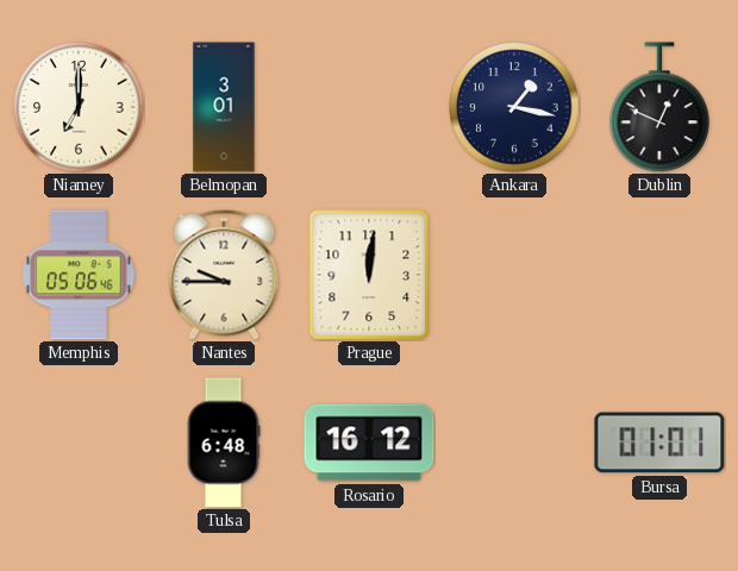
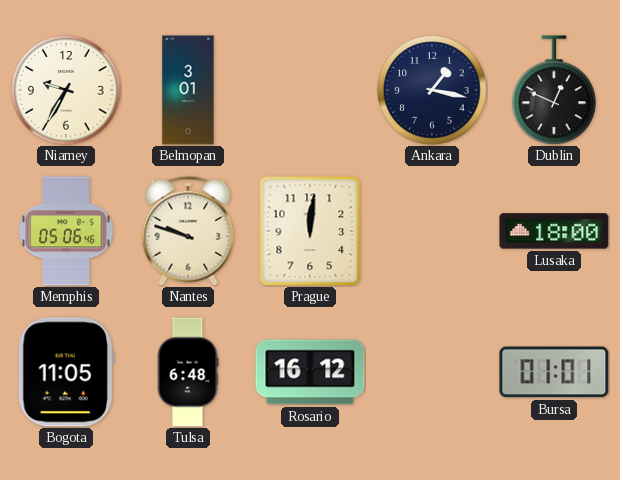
Niamey: 7:00 -> 9:35 (66, 90)
Nantes: 9:45 -> 9:48 (188, 231)
Lusaka: none -> 18:00 (554, 231)
Bogota: none -> 11:05 (66, 372)
